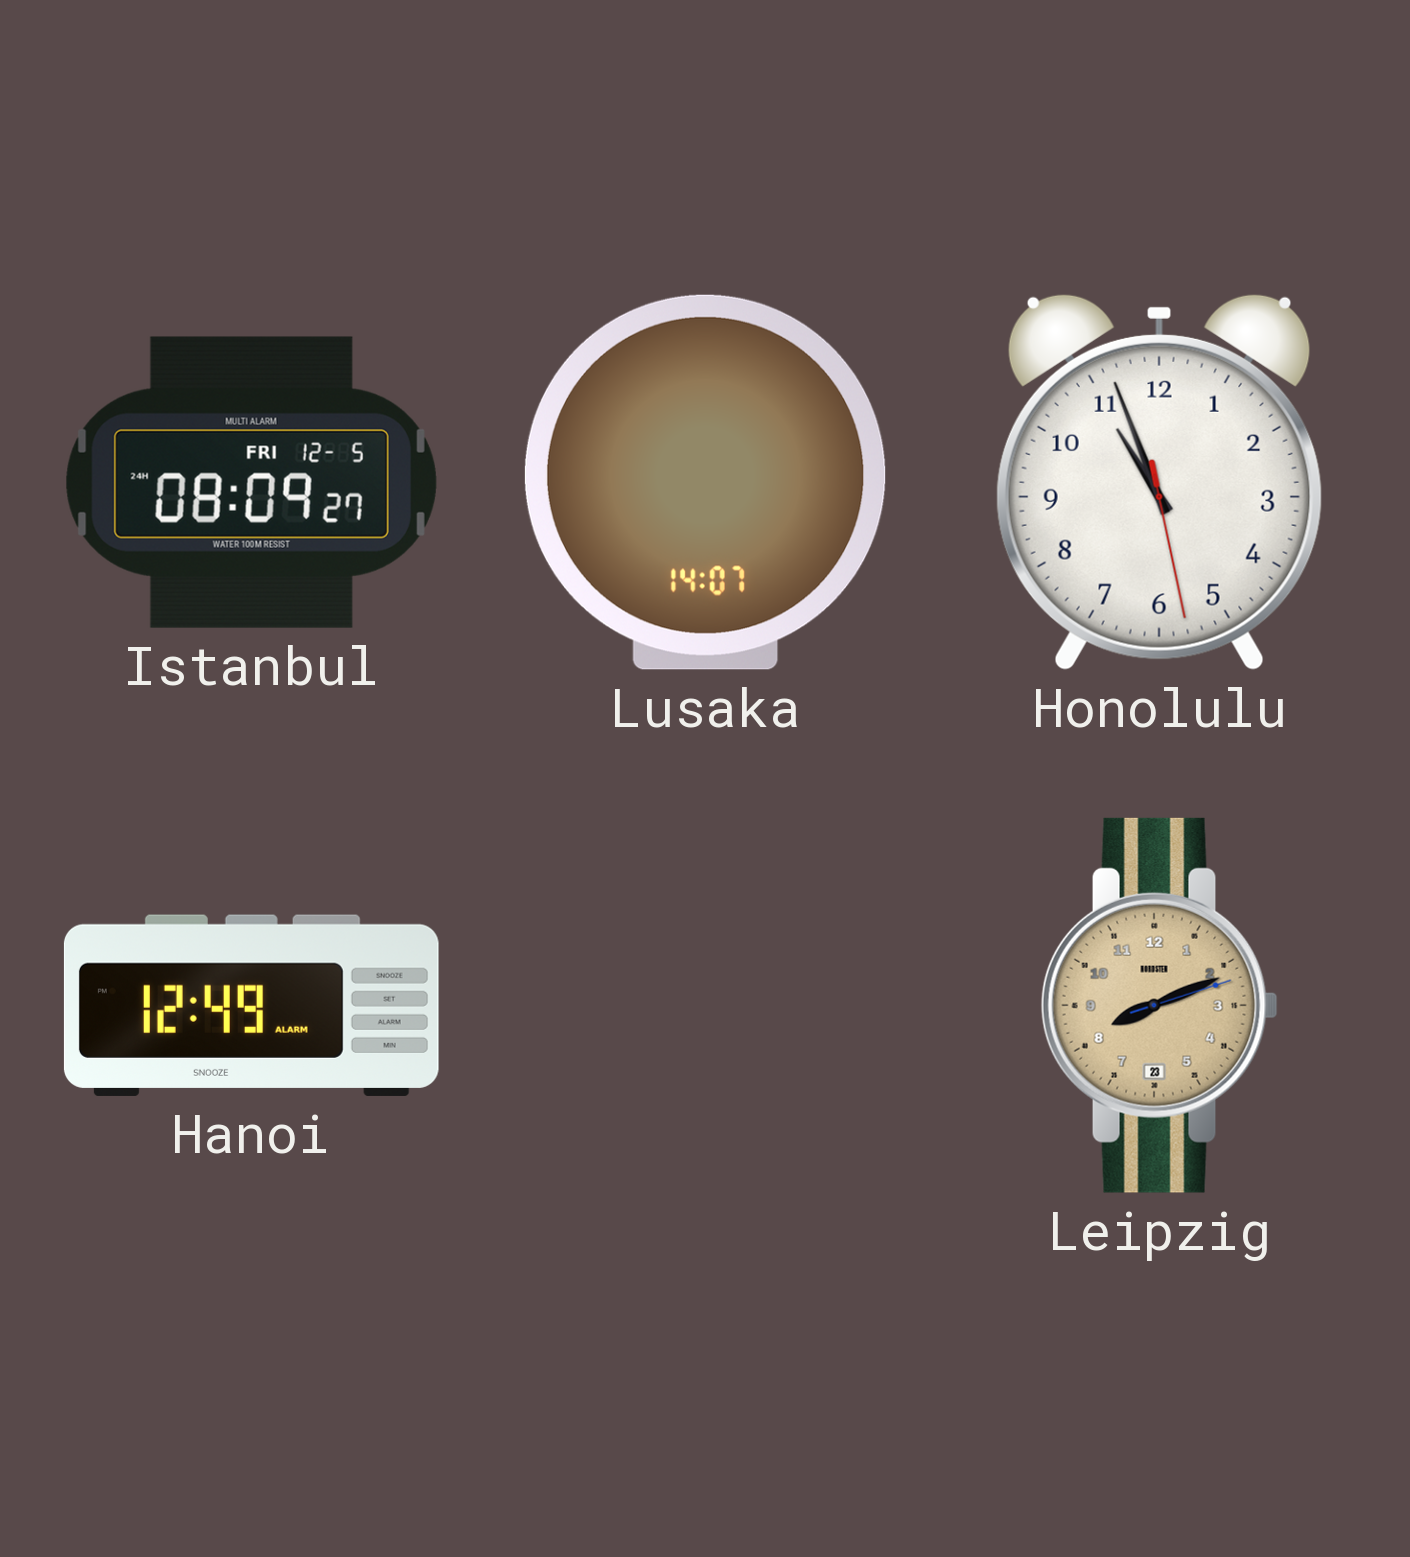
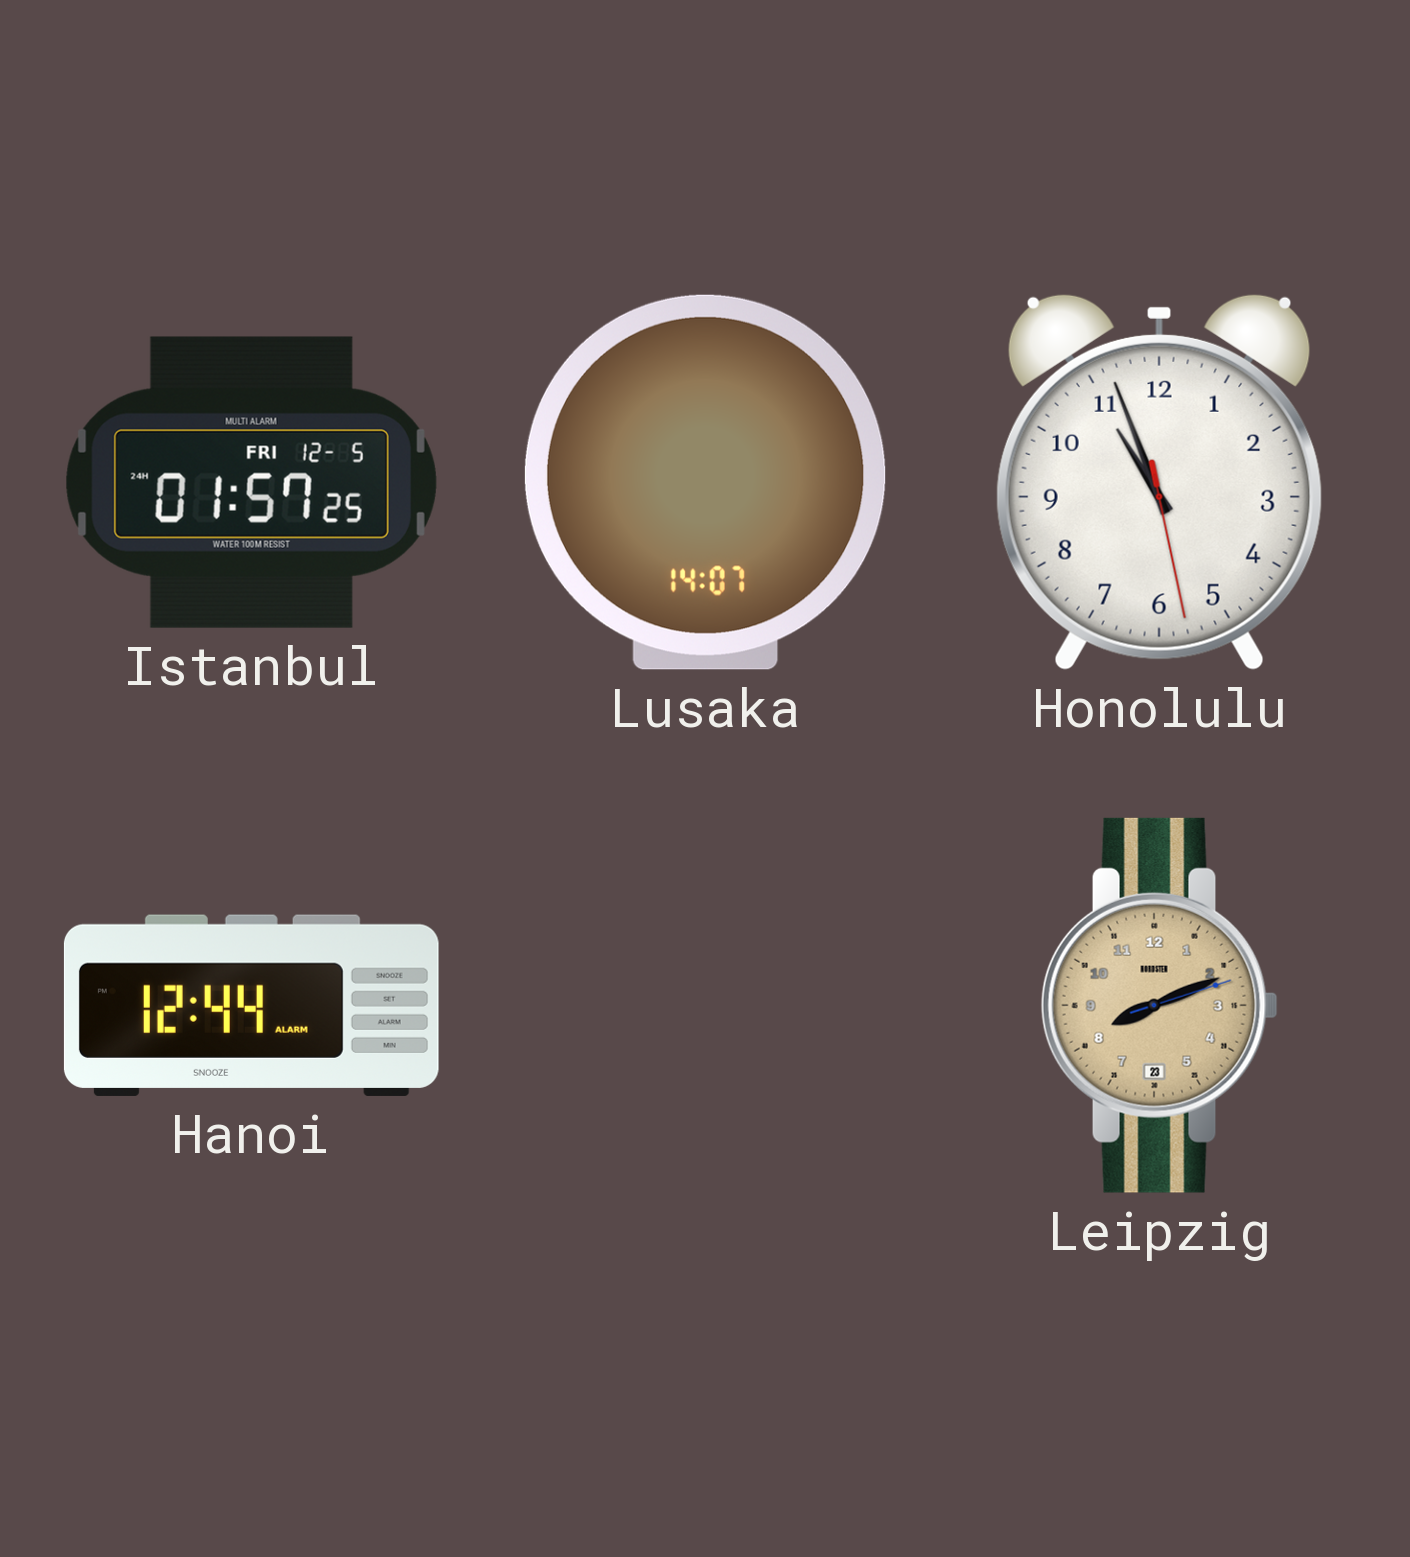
Istanbul: 08:09 -> 01:57 (251, 482)
Hanoi: 12:49 -> 12:44 (251, 1005)
